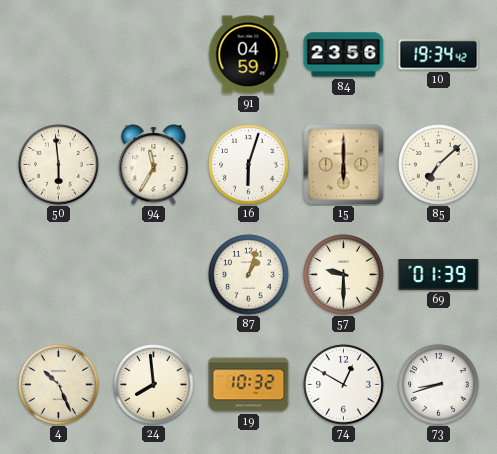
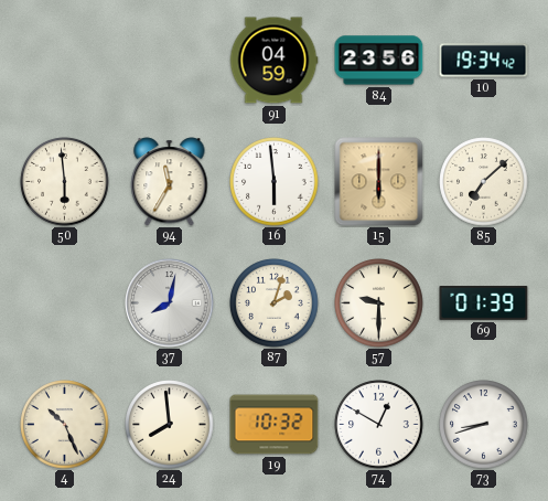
16: 6:03 -> 5:59 (275, 182)
37: none -> 8:02 (170, 303)
87: 1:03 -> 2:03 (275, 303)
